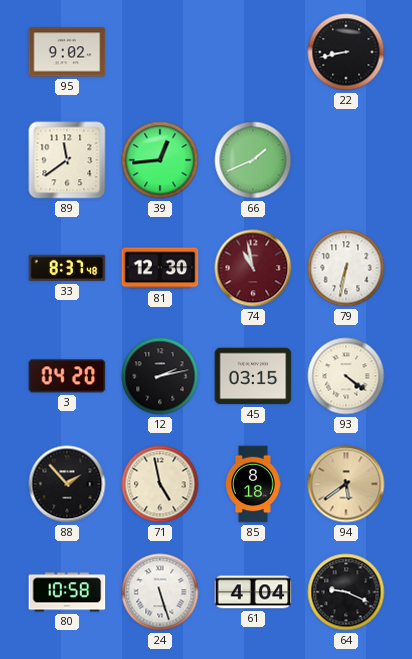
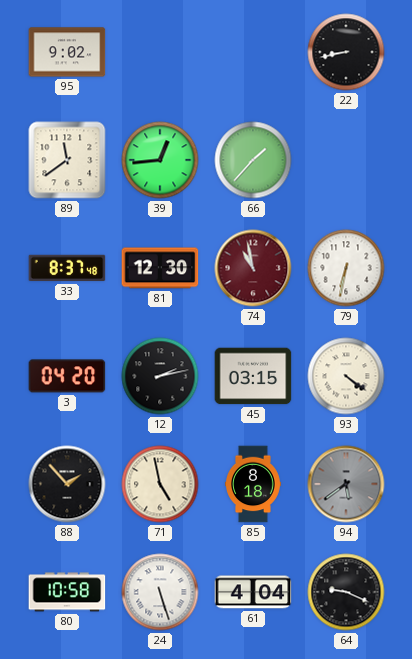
66: 1:41 -> 1:37 (253, 160)
94 dial: champagne -> grey (346, 484)
